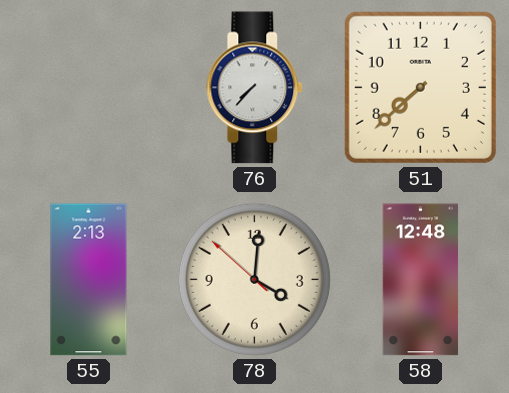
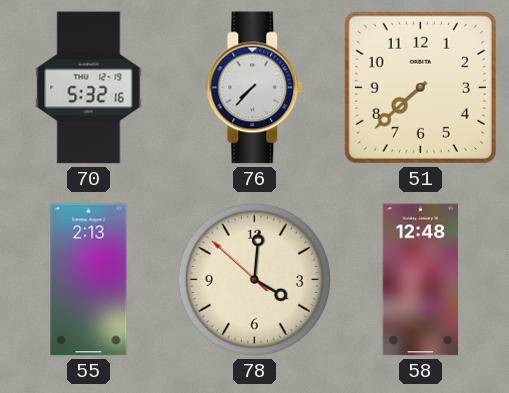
70: none -> 5:32 (89, 88)
